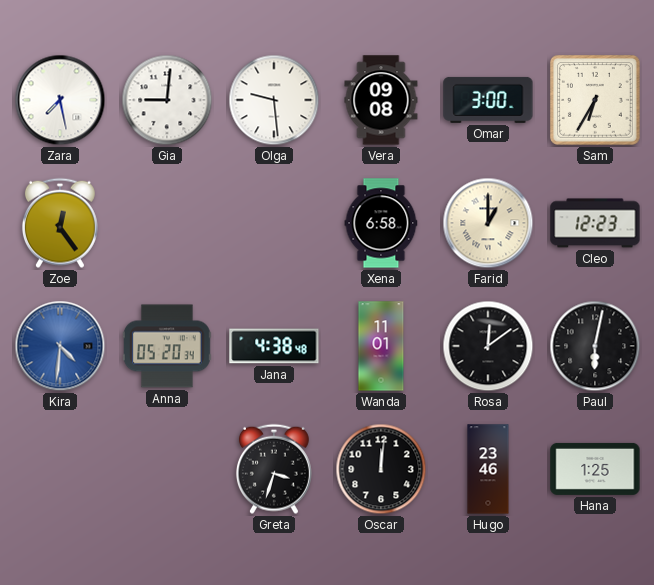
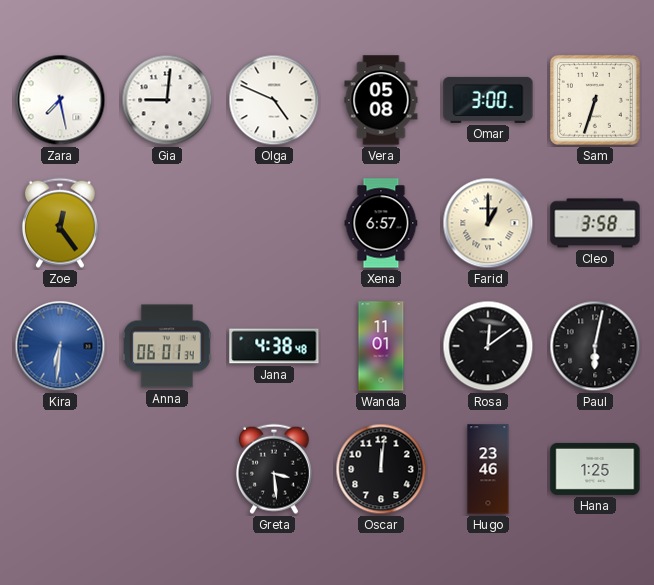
Olga: 9:29 -> 4:49 (274, 100)
Vera: 09:08 -> 05:08 (381, 100)
Sam: 6:35 -> 6:33 (595, 100)
Xena: 6:58 -> 6:57 (381, 223)
Cleo: 12:23 -> 3:58 (595, 223)
Kira: 4:31 -> 6:31 (60, 346)
Anna: 05:20 -> 06:01 (168, 346)
Greta: 3:33 -> 3:29 (274, 469)
